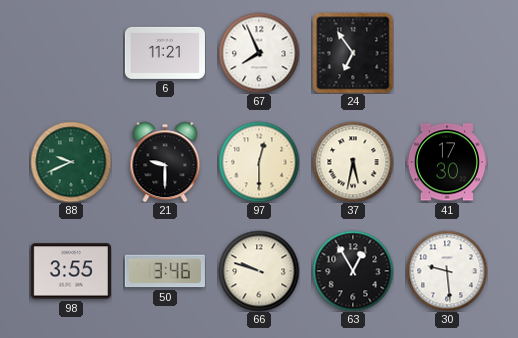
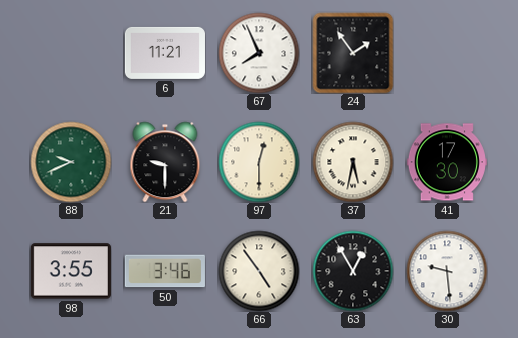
24: 6:54 -> 1:54 (353, 53)
66: 9:48 -> 4:54 (259, 271)
